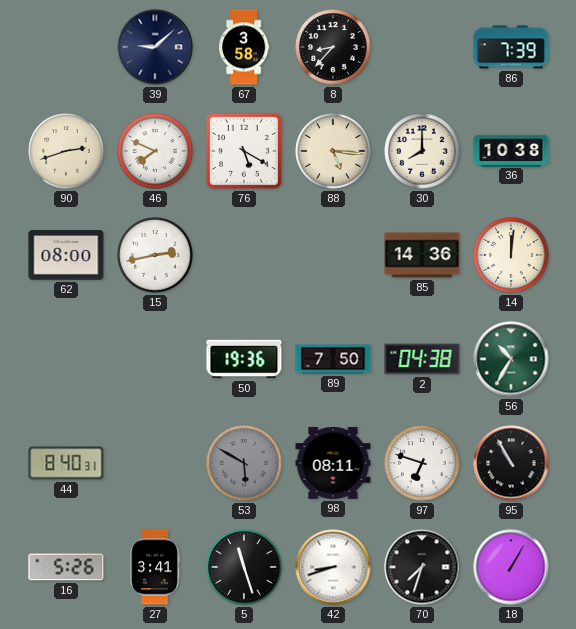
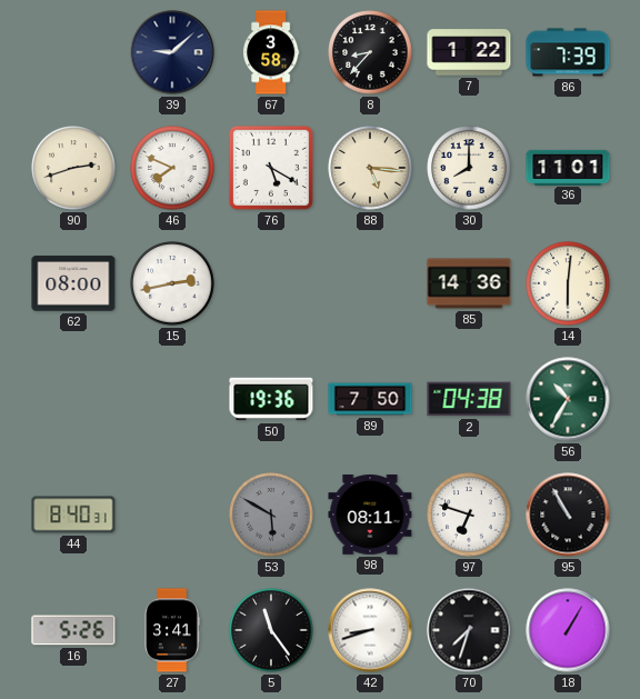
7: none -> 1:22 (469, 52)
36: 10:38 -> 11:01 (568, 167)
14: 12:01 -> 6:01 (568, 283)
5: 11:27 -> 11:24 (271, 630)
